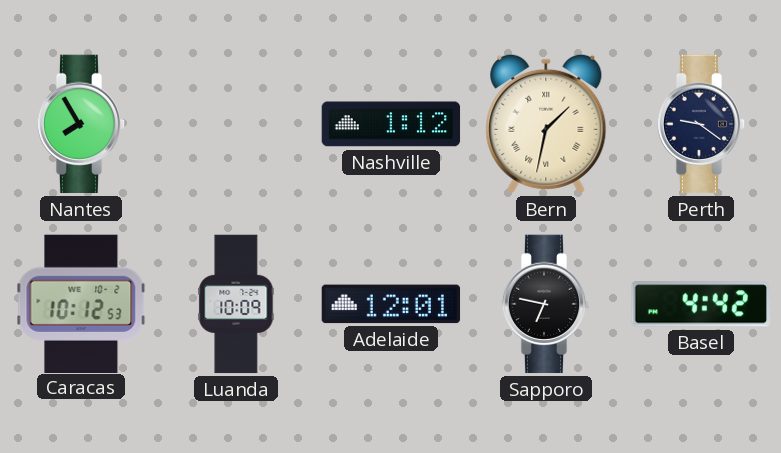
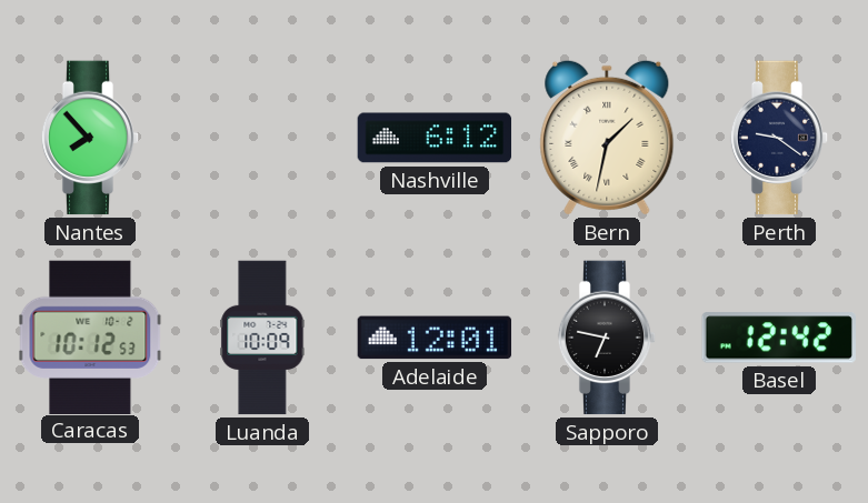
Nantes: 7:55 -> 7:53 (90, 138)
Nashville: 1:12 -> 6:12 (435, 138)
Basel: 4:42 -> 12:42 (779, 338)
